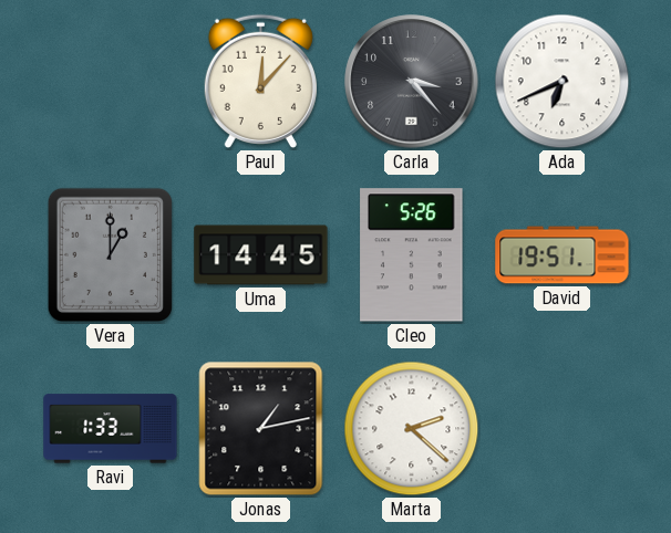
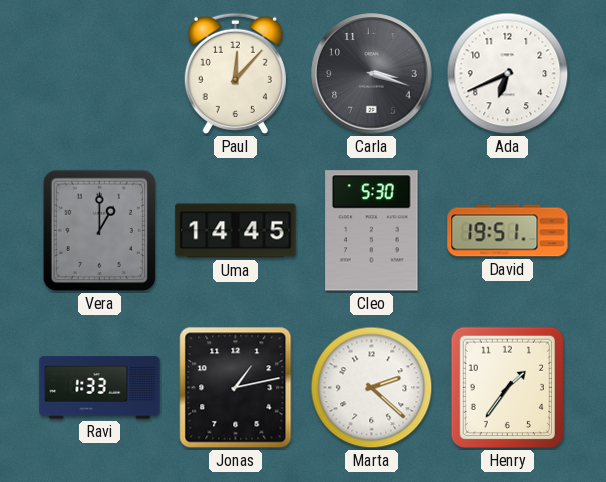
Carla: 3:23 -> 3:18 (372, 74)
Cleo: 5:26 -> 5:30 (372, 231)
Henry: none -> 1:36 (507, 388)
